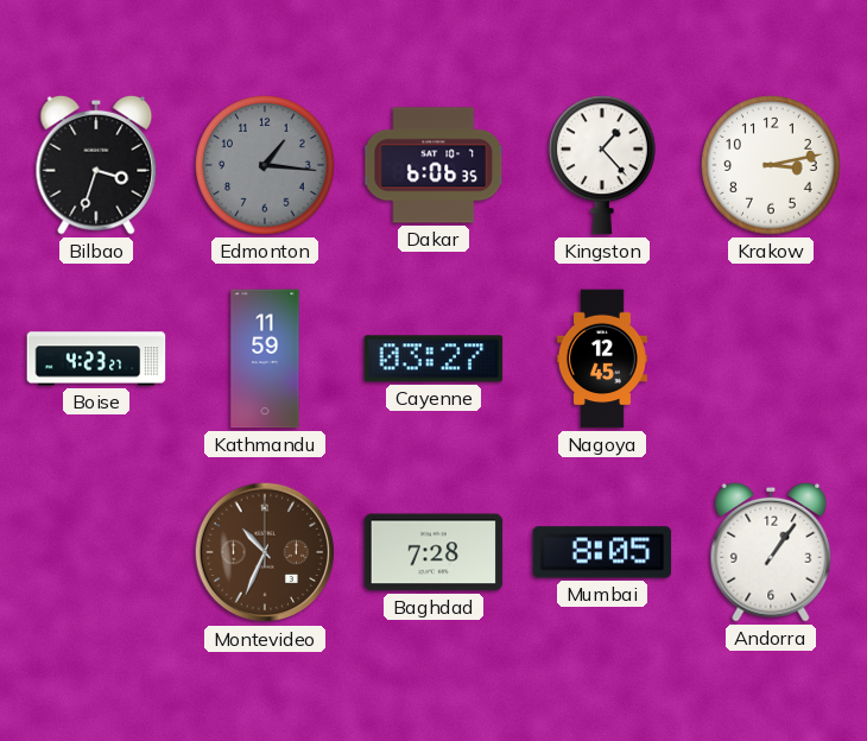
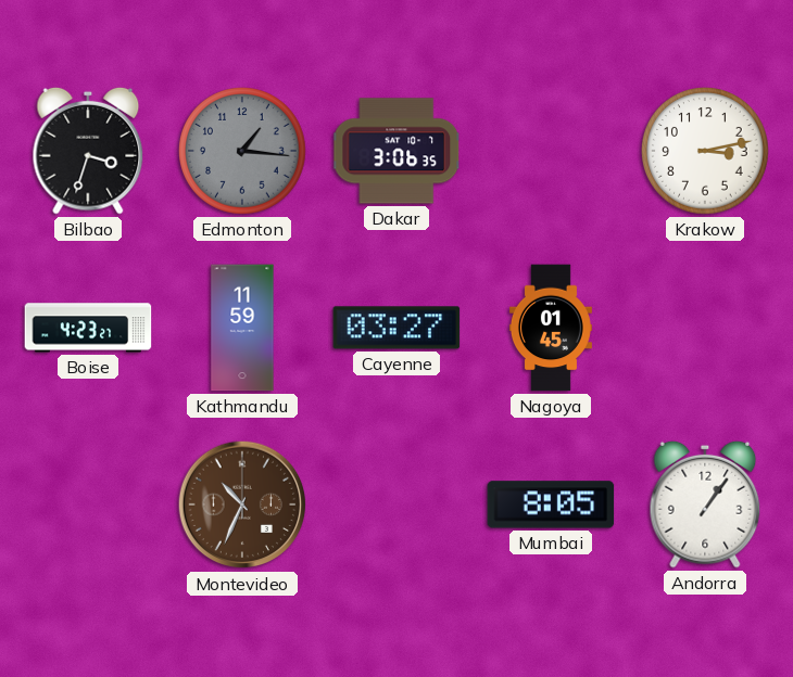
Dakar: 6:06 -> 3:06 (398, 151)
Kingston: 1:23 -> none (602, 165)
Nagoya: 12:45 -> 01:45 (551, 328)
Baghdad: 7:28 -> none (433, 552)
